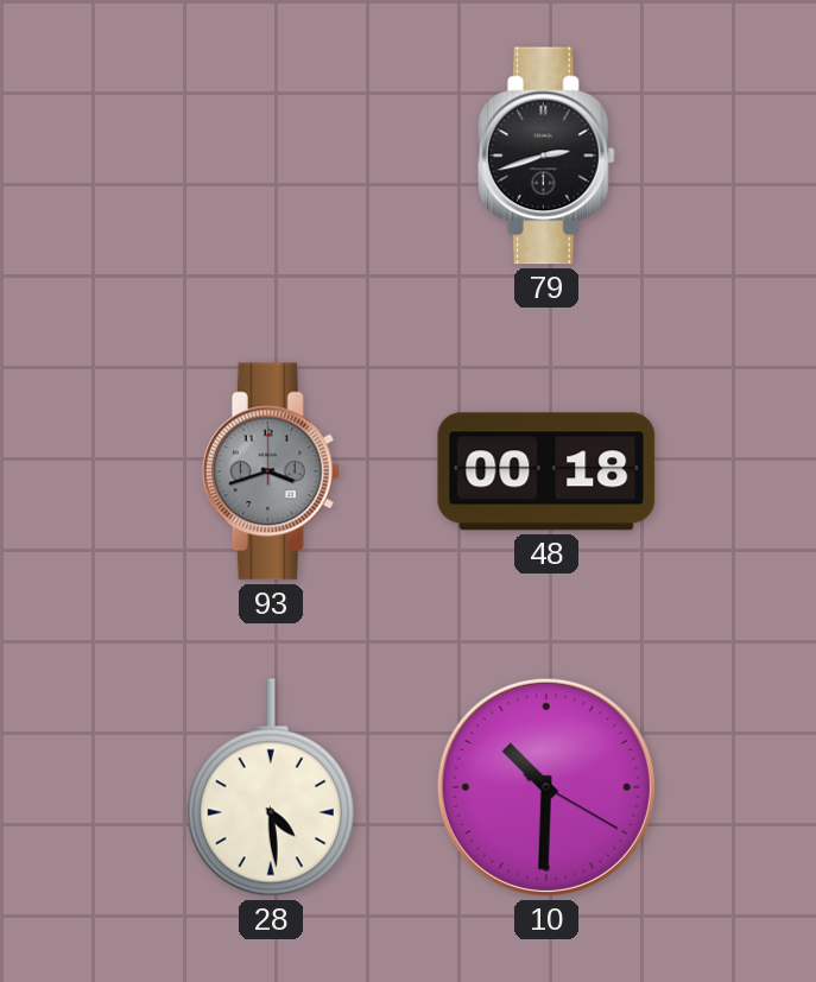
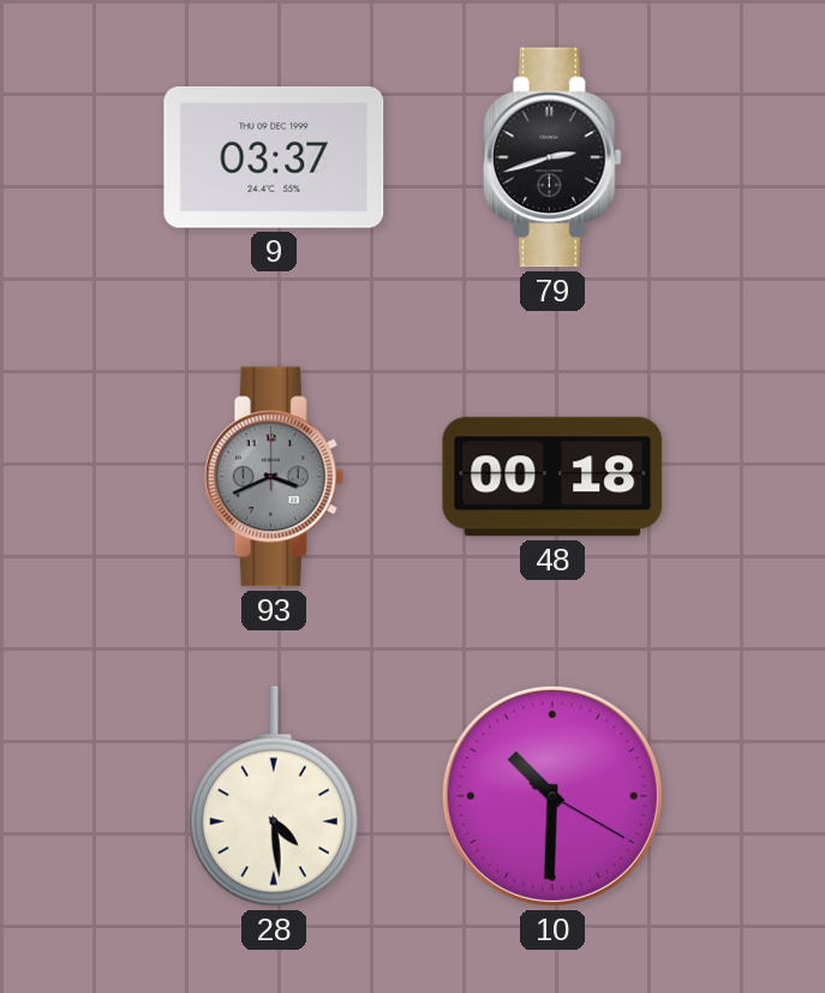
9: none -> 03:37 (274, 157)
93: 3:42 -> 3:41 (274, 477)
